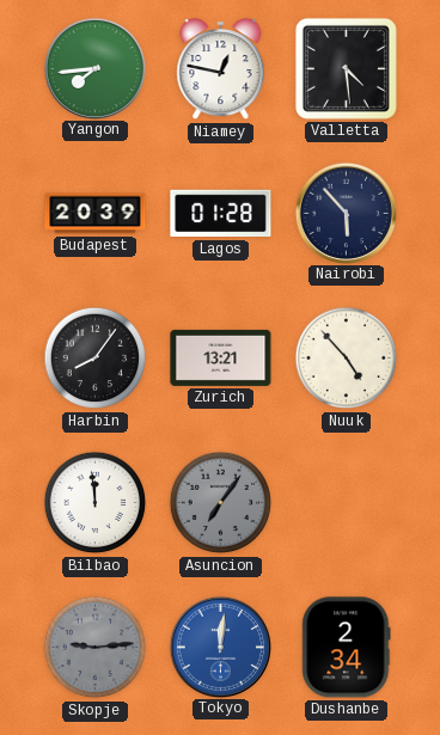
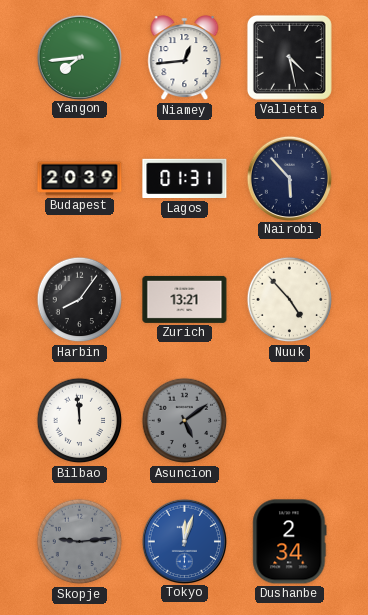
Niamey: 12:47 -> 12:44 (185, 58)
Valletta: 4:29 -> 4:28 (289, 57)
Lagos: 01:28 -> 01:31 (185, 179)
Asuncion: 7:06 -> 5:09 (185, 421)
Tokyo: 12:01 -> 12:03 (184, 541)
